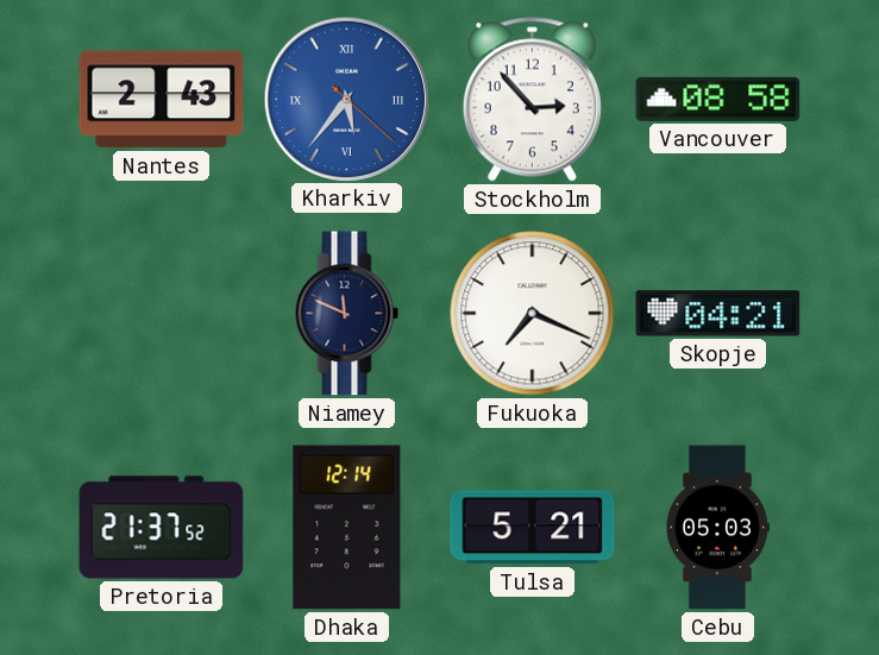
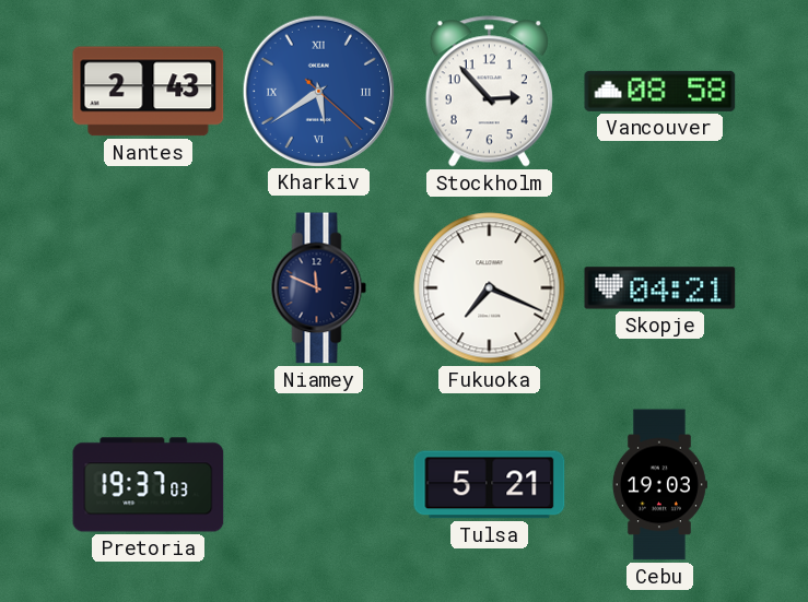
Kharkiv: 5:36 -> 5:39 (318, 91)
Pretoria: 21:37 -> 19:37 (149, 485)
Dhaka: 12:14 -> none (347, 528)
Cebu: 05:03 -> 19:03 (659, 485)
